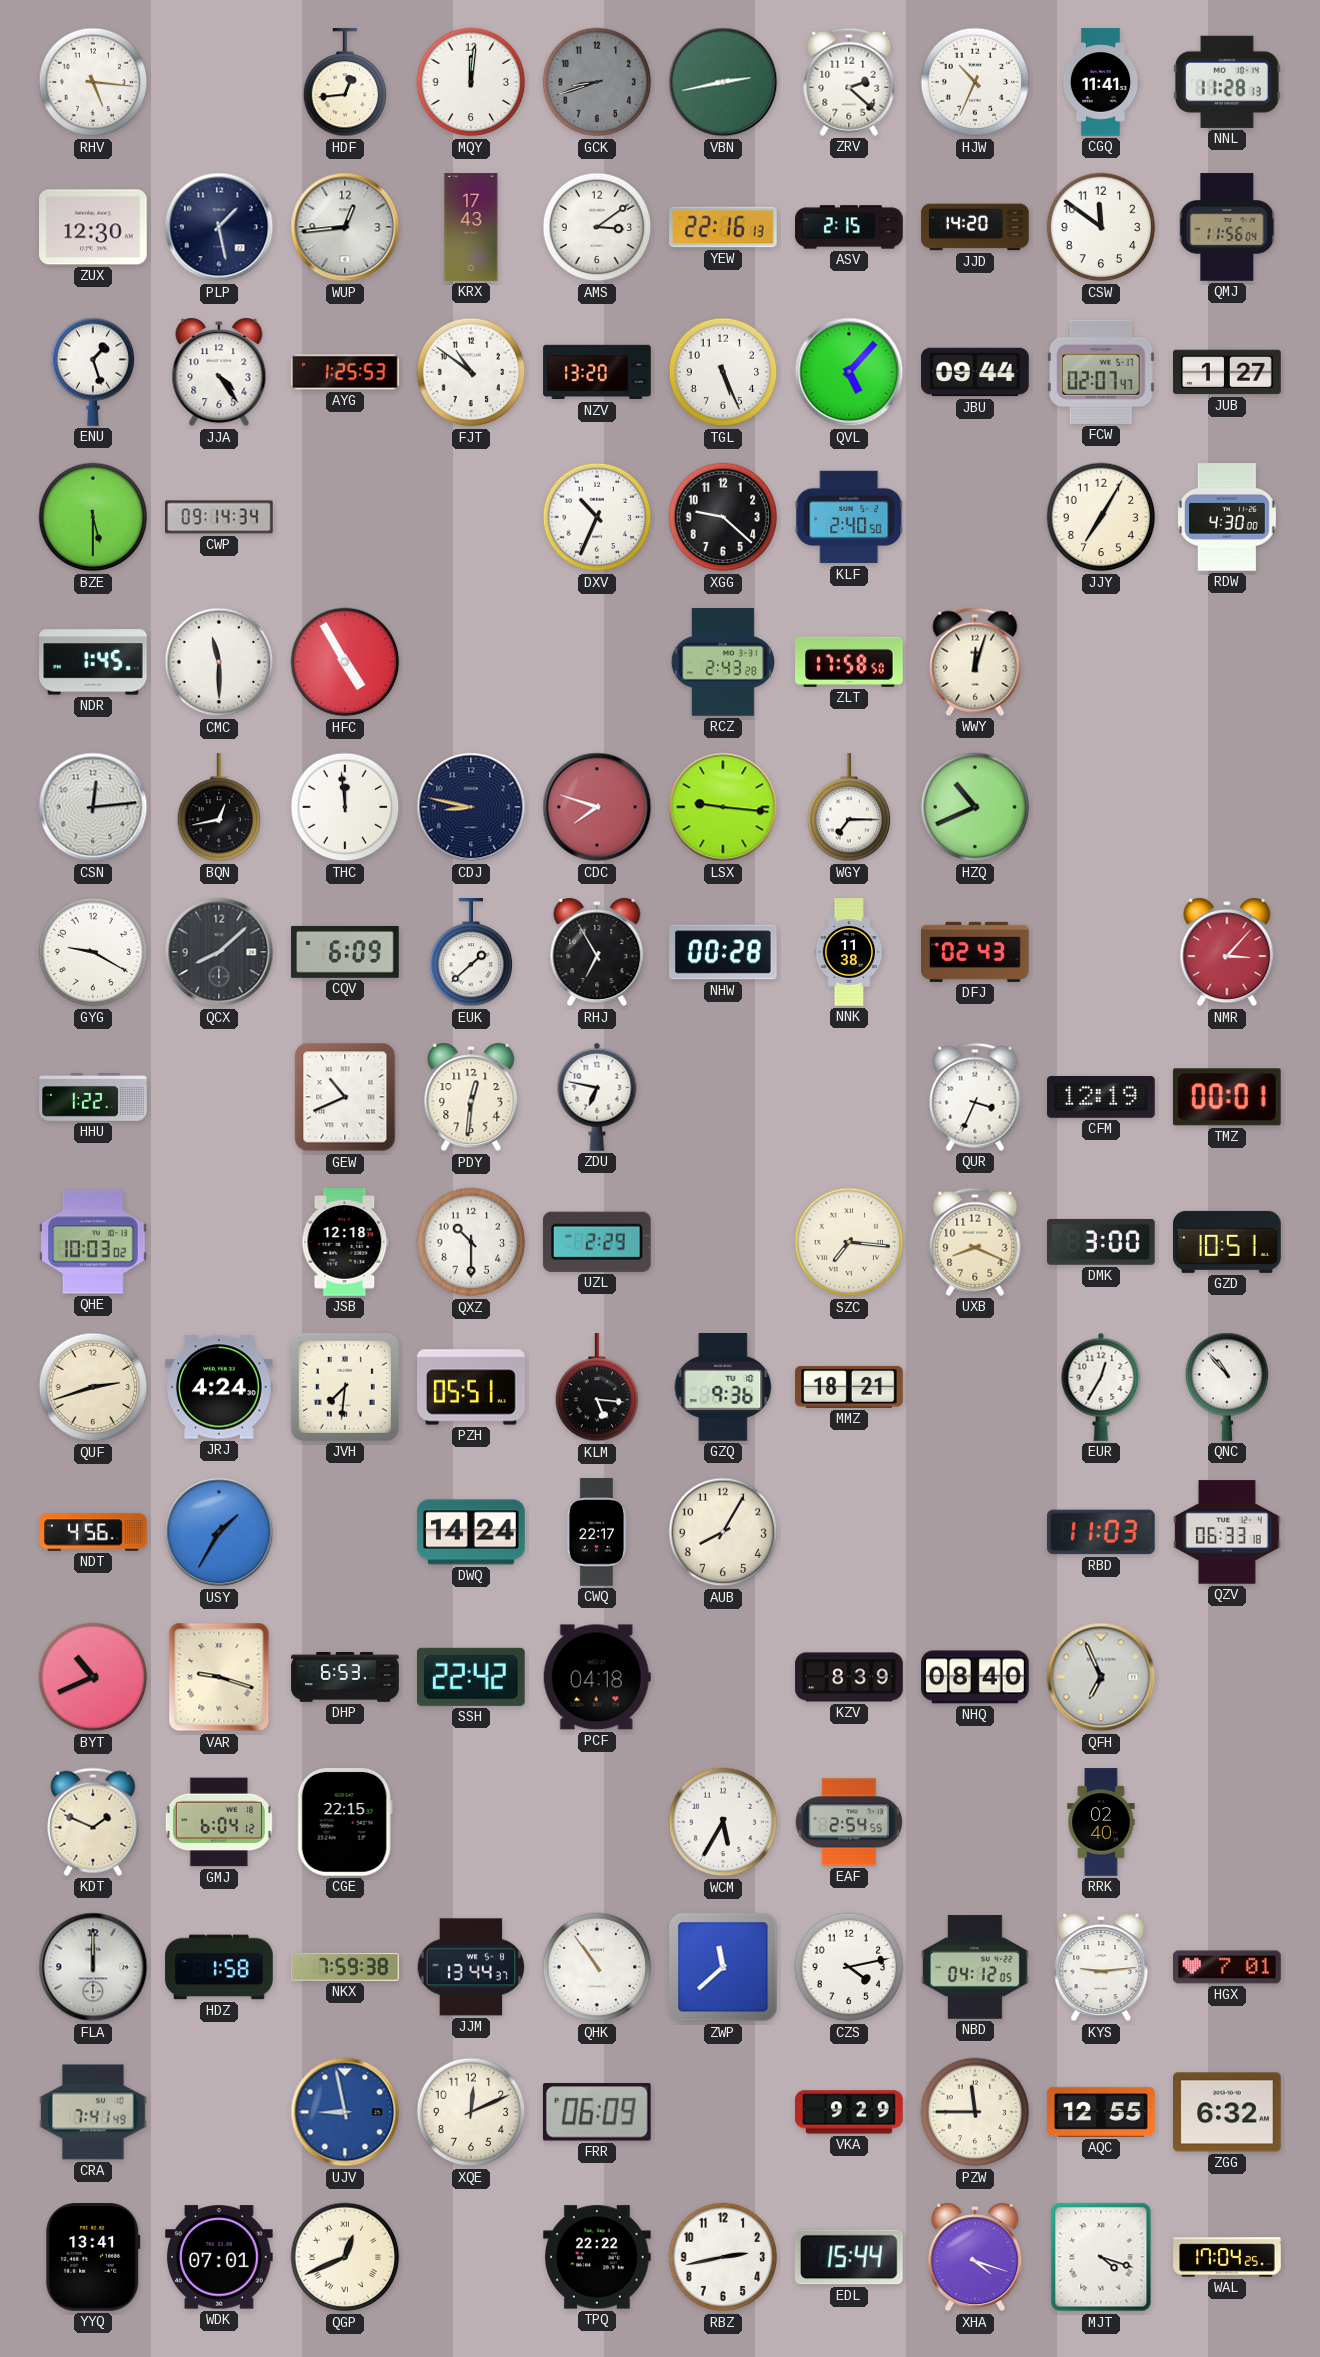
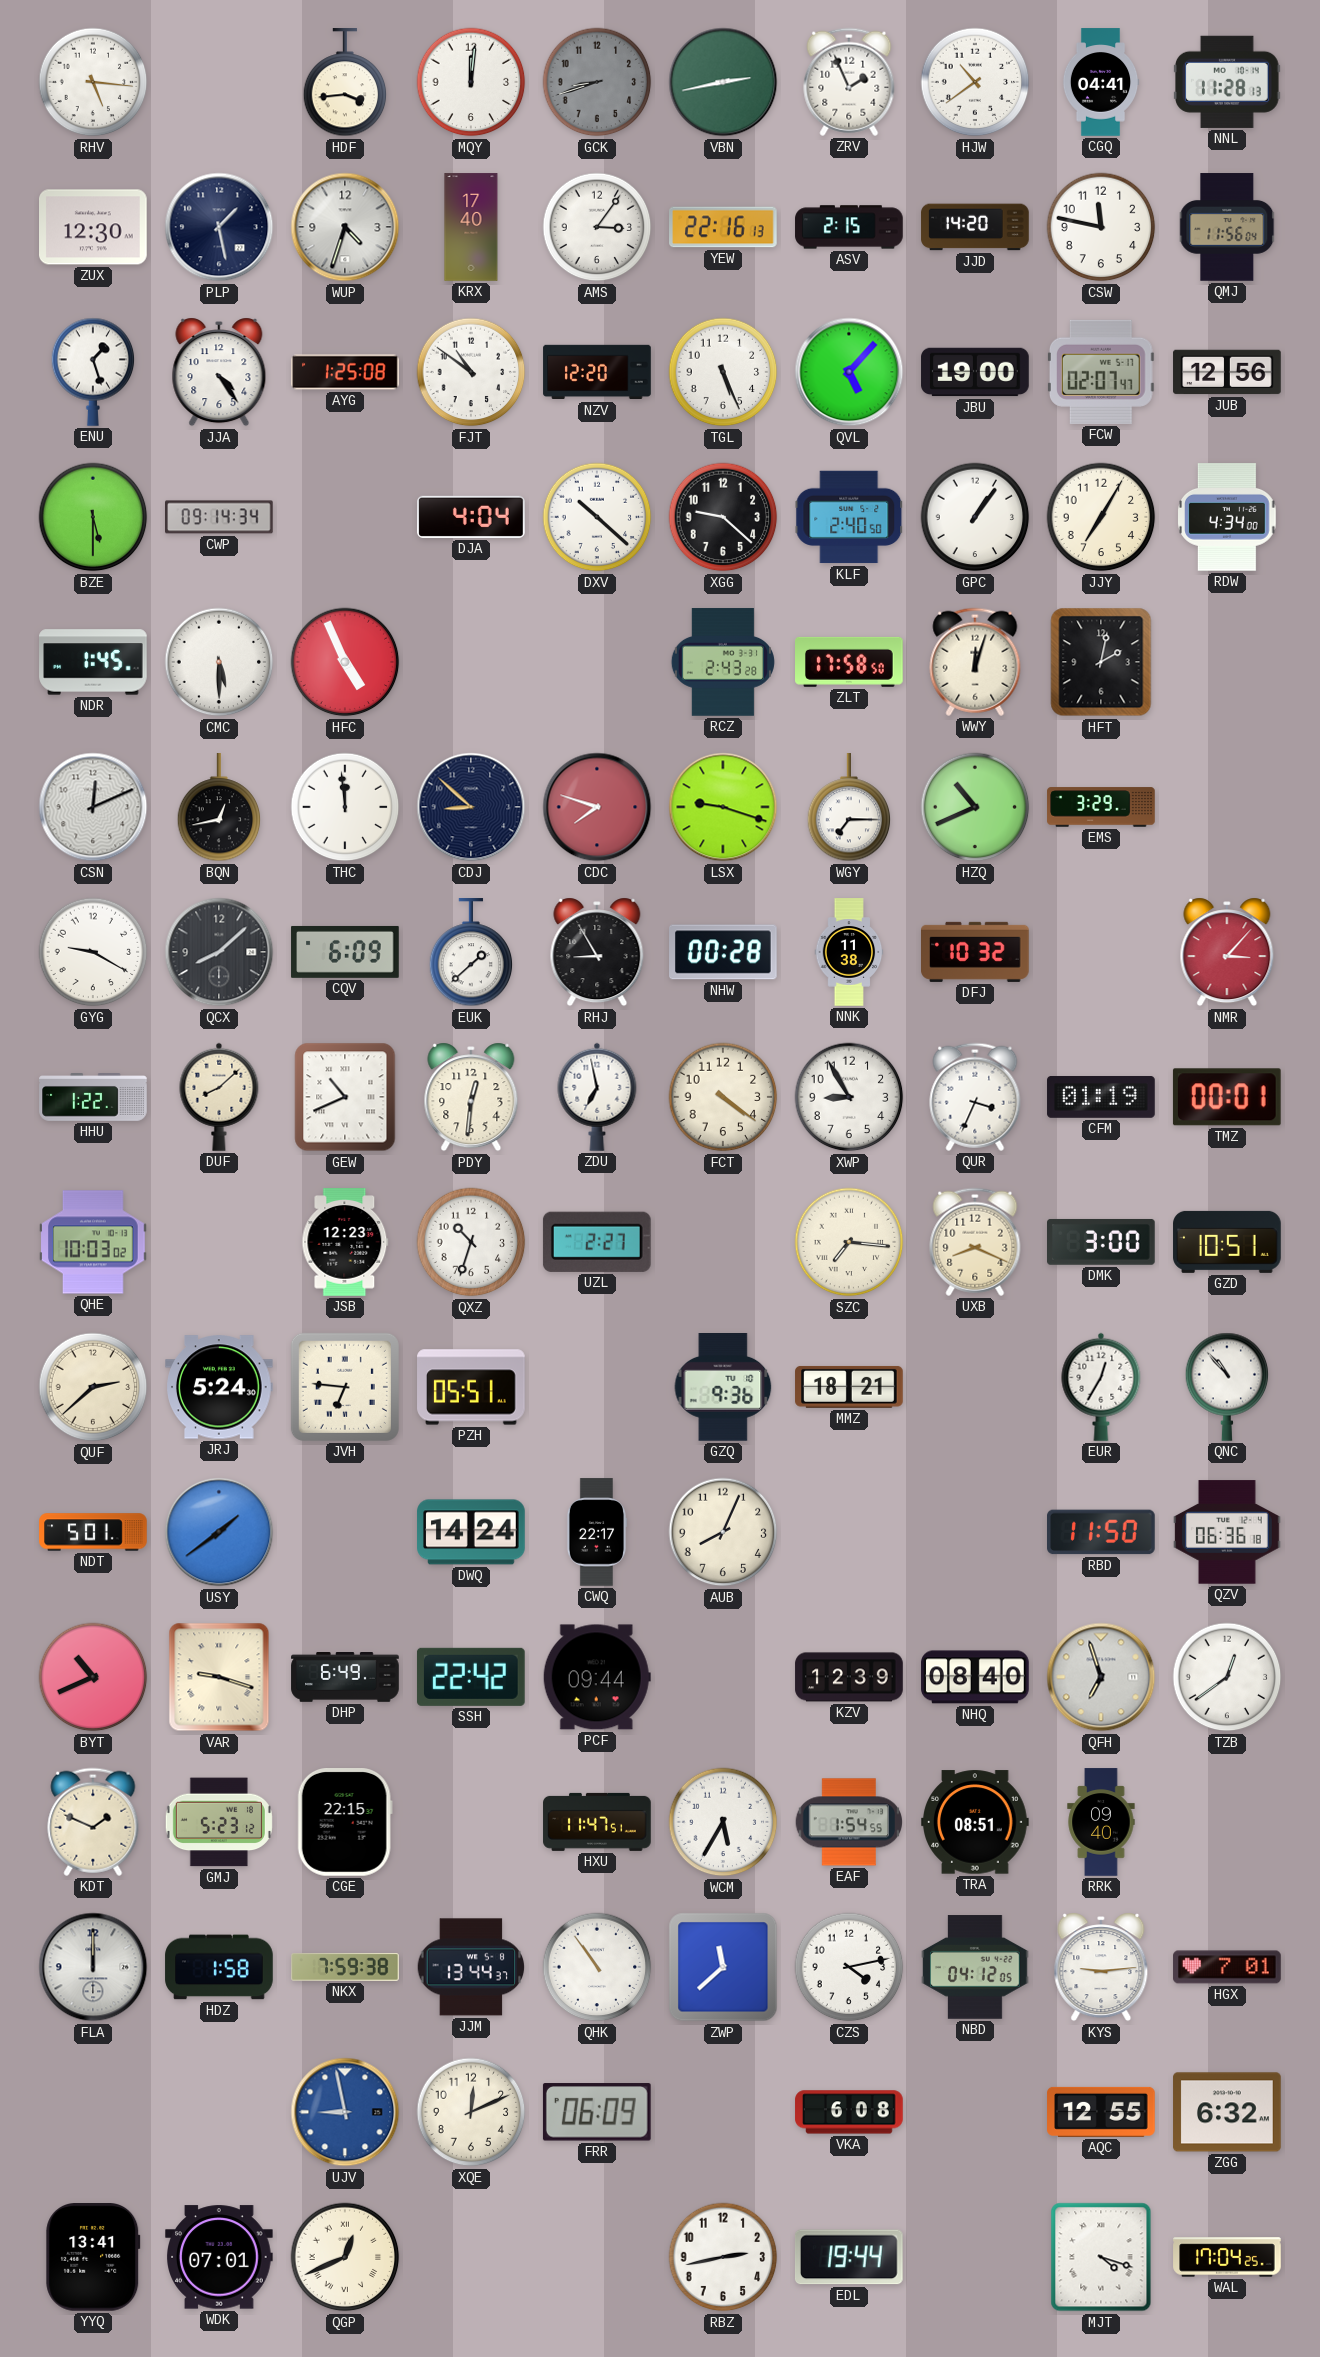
HDF: 12:44 -> 3:44 (345, 83)
ZRV: 2:22 -> 1:56 (849, 82)
HJW: 10:34 -> 10:39 (975, 82)
CGQ: 11:41 -> 04:41 (1101, 82)
WUP: 12:44 -> 4:33 (345, 227)
KRX: 17:43 -> 17:40 (471, 227)
AMS: 3:09 -> 3:06 (597, 227)
CSW: 11:51 -> 11:47 (1101, 227)
AYG: 1:25:53 -> 1:25:08 (345, 372)
NZV: 13:20 -> 12:20 (597, 372)
JBU: 09:44 -> 19:00 (975, 372)
JUB: 1:27 -> 12:56 (1227, 372)
DJA: none -> 4:04 (471, 517)
DXV: 10:34 -> 10:22 (597, 517)
GPC: none -> 1:06 (975, 517)
RDW: 4:30 -> 4:34 (1228, 517)
CMC: 11:30 -> 5:30 (219, 662)
HFC: 4:55 -> 4:56 (345, 662)
HFT: none -> 2:02 (1101, 662)
CSN: 12:14 -> 12:11 (93, 807)
CDJ: 8:47 -> 8:52 (471, 807)
LSX: 9:16 -> 9:18 (723, 807)
EMS: none -> 3:29 (1101, 807)
RHJ: 6:55 -> 8:55 (597, 952)
DFJ: 02:43 -> 10:32 (975, 952)
DUF: none -> 8:08 (219, 1097)
ZDU: 6:47 -> 6:58 (597, 1097)
FCT: none -> 4:21 (723, 1097)
XWP: none -> 8:55 (849, 1097)
CFM: 12:19 -> 01:19 (1101, 1098)
JSB: 12:18 -> 12:23 (345, 1242)
QXZ: 10:30 -> 10:33 (471, 1242)
UZL: 2:29 -> 2:27 (597, 1242)
QUF: 2:42 -> 2:38 (93, 1387)
JRJ: 4:24 -> 5:24 (220, 1387)
JVH: 7:31 -> 6:46 (345, 1387)
KLM: 5:16 -> none (597, 1388)
NDT: 4:56 -> 5:01 (93, 1532)
USY: 1:35 -> 1:39 (219, 1532)
AUB: 8:05 -> 8:04 (723, 1532)
RBD: 11:03 -> 11:50 (1102, 1532)
QZV: 06:33 -> 06:36 (1227, 1532)
DHP: 6:53 -> 6:49 (345, 1678)
PCF: 04:18 -> 09:44 (597, 1677)
KZV: 8:39 -> 12:39 (849, 1677)
QFH: 6:56 -> 6:57 (1101, 1677)
TZB: none -> 12:39 (1227, 1677)
GMJ: 6:04 -> 5:23 (219, 1822)
HXU: none -> 11:47 (597, 1822)
EAF: 2:54 -> 1:54 (848, 1822)
TRA: none -> 08:51 (976, 1822)
RRK: 02:40 -> 09:40 (1101, 1822)
CRA: 7:41 -> none (93, 2112)
VKA: 9:29 -> 6:08 (849, 2112)
PZW: 11:45 -> none (975, 2112)
TPQ: 22:22 -> none (598, 2257)
EDL: 15:44 -> 19:44 (849, 2257)
XHA: 4:18 -> none (975, 2257)
